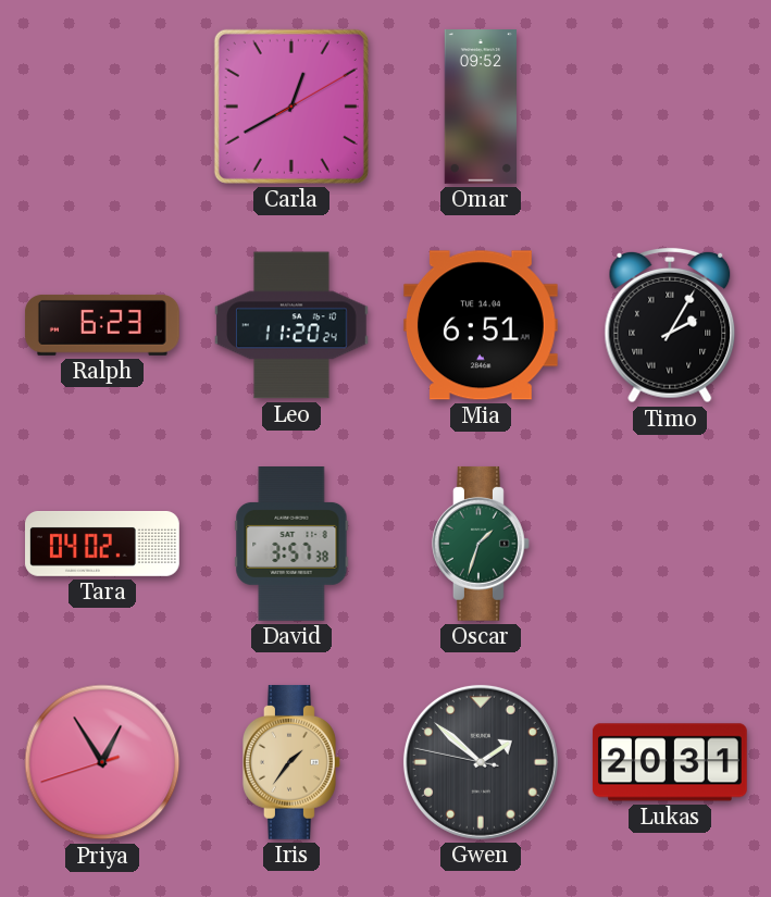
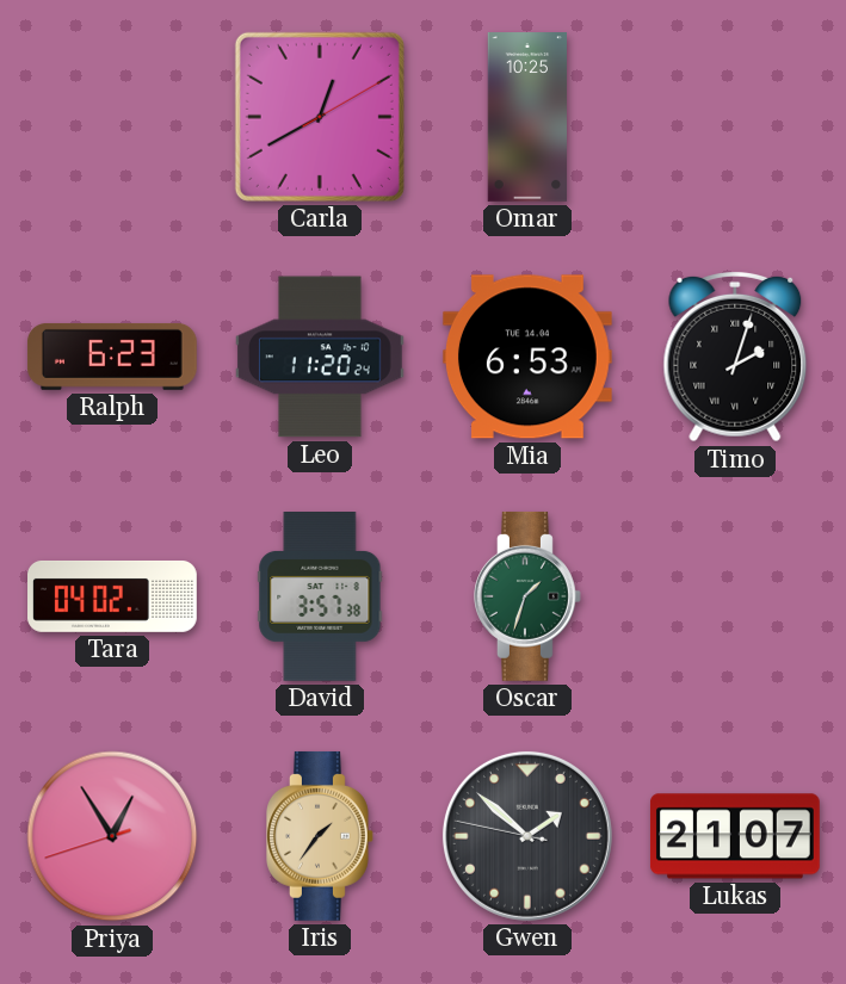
Omar: 09:52 -> 10:25 (527, 118)
Mia: 6:51 -> 6:53 (527, 357)
Timo: 2:05 -> 2:03 (735, 357)
Lukas: 20:31 -> 21:07 (735, 836)
